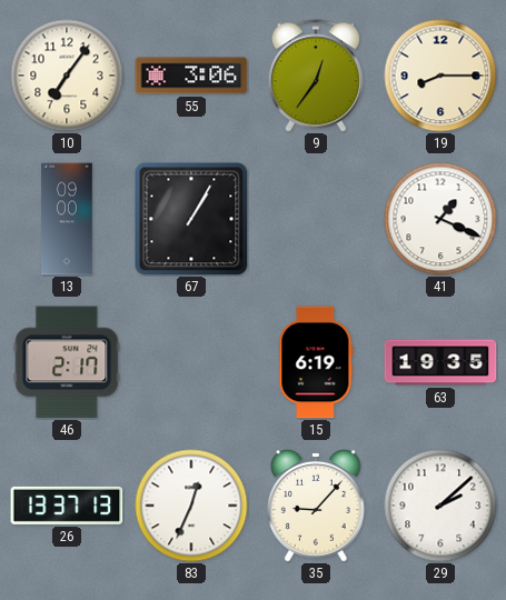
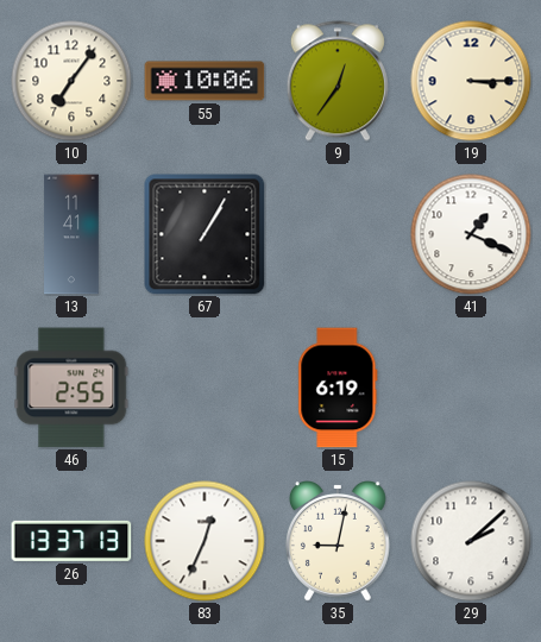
55: 3:06 -> 10:06 (205, 81)
19: 8:15 -> 3:15 (471, 81)
13: 09:00 -> 11:41 (71, 234)
46: 2:17 -> 2:55 (71, 388)
63: 19:35 -> none (440, 362)
35: 9:07 -> 9:02 (338, 542)
